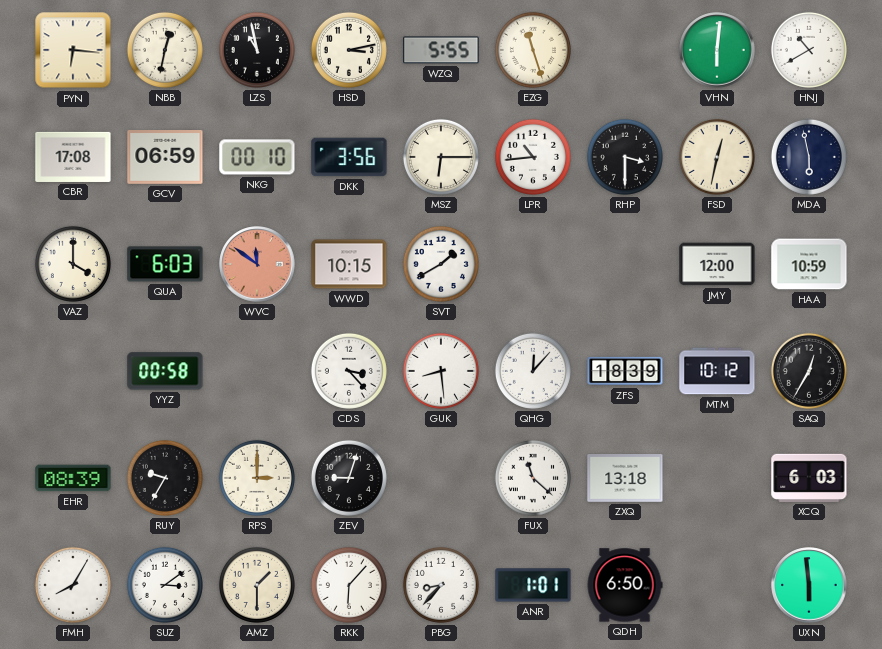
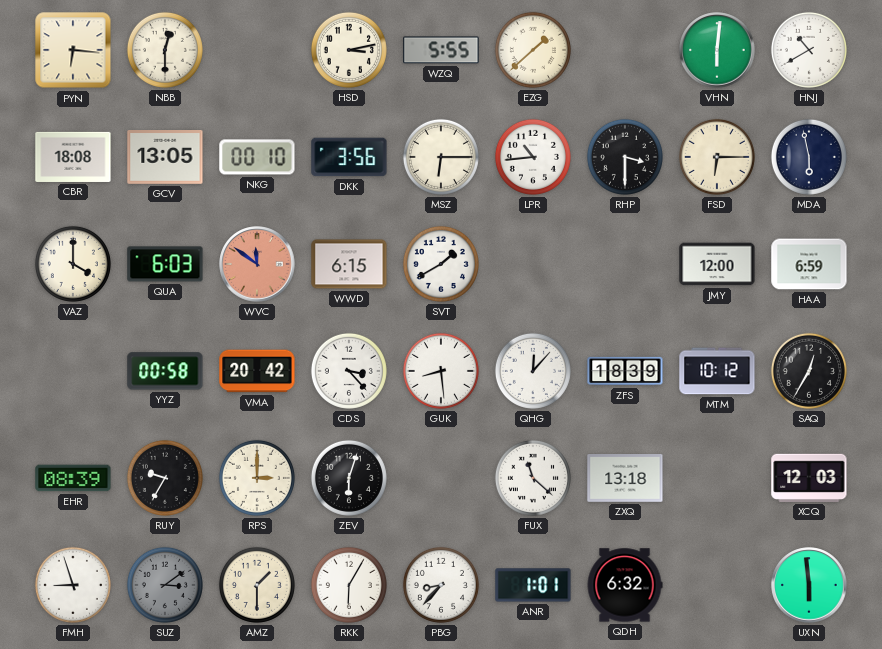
NBB: 12:32 -> 12:30 (165, 50)
LZS: 10:58 -> none (257, 50)
EZG: 11:27 -> 1:38 (533, 50)
CBR: 17:08 -> 18:08 (73, 157)
GCV: 06:59 -> 13:05 (165, 158)
FSD: 12:32 -> 6:15 (717, 157)
WWD: 10:15 -> 6:15 (349, 264)
HAA: 10:59 -> 6:59 (809, 264)
VMA: none -> 20:42 (257, 371)
ZEV: 9:03 -> 6:03 (349, 478)
XCQ: 6:03 -> 12:03 (809, 478)
FMH: 8:05 -> 8:57 (73, 585)
SUZ dial: white -> grey (165, 585)
RKK: 6:07 -> 6:05 (349, 585)
QDH: 6:50 -> 6:32 (625, 585)
